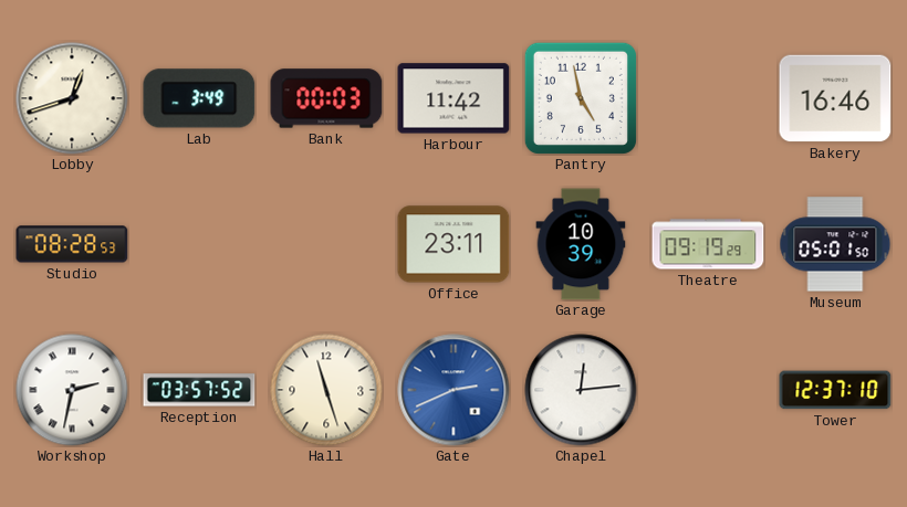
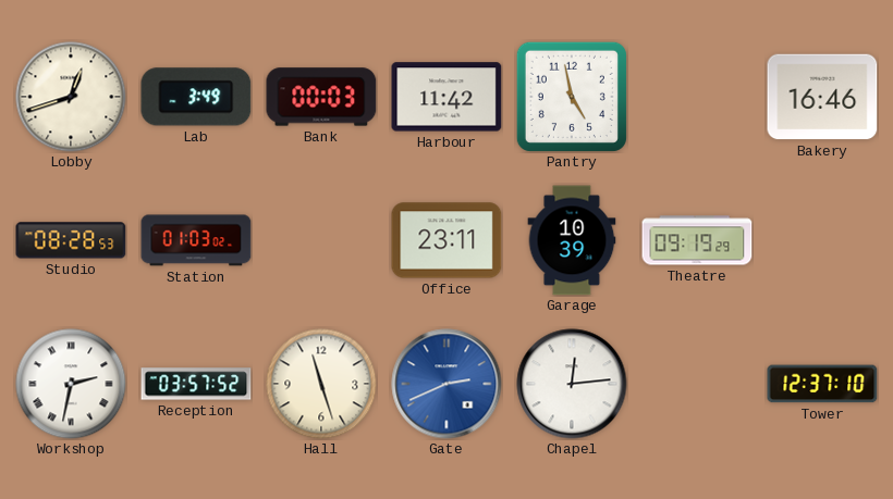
Station: none -> 01:03 (196, 240)
Museum: 05:01 -> none (835, 244)
